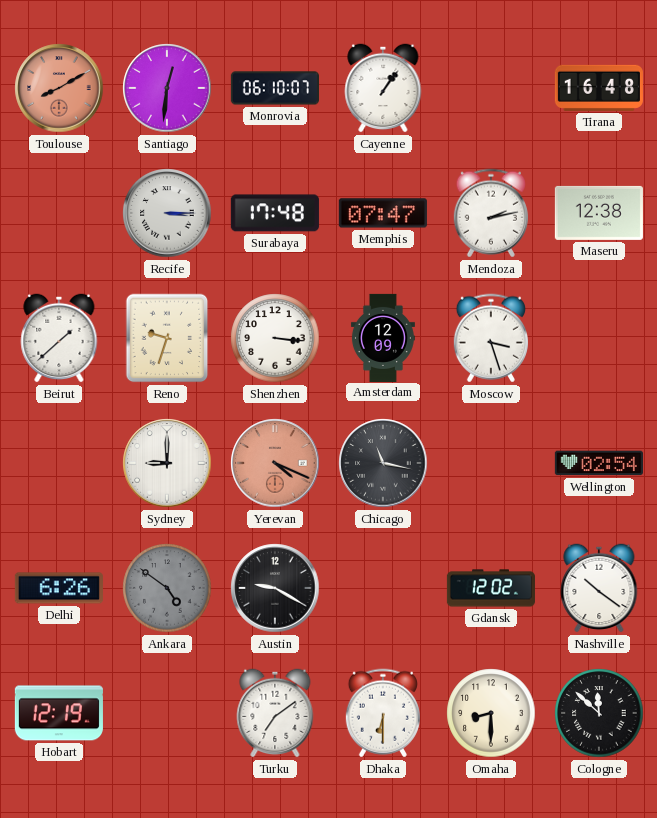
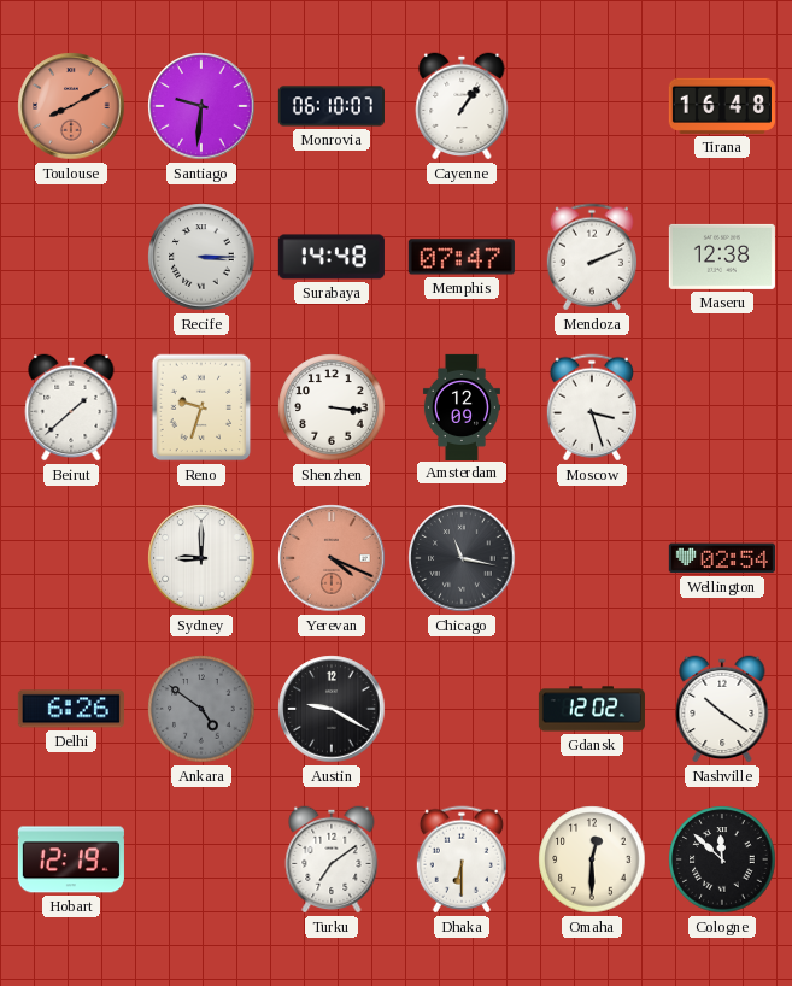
Santiago: 12:31 -> 9:31 (201, 106)
Surabaya: 17:48 -> 14:48 (332, 257)
Mendoza: 2:13 -> 2:11 (592, 257)
Omaha: 8:30 -> 12:30 (592, 859)
